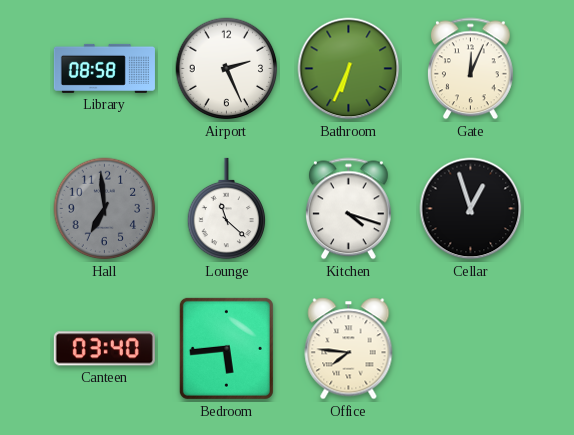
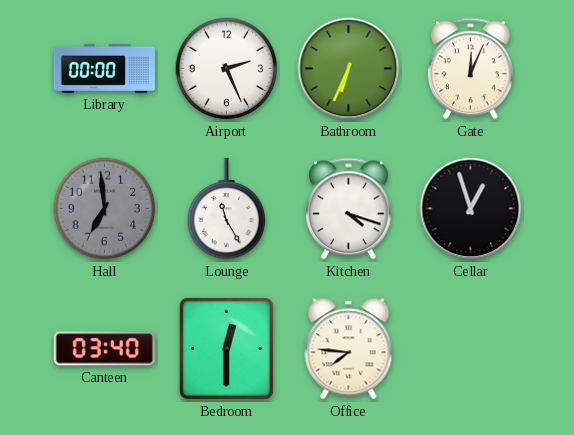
Library: 08:58 -> 00:00 (104, 68)
Lounge: 11:22 -> 11:25 (227, 209)
Bedroom: 5:44 -> 12:30 (226, 348)
